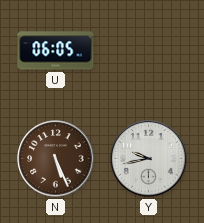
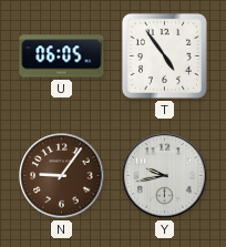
T: none -> 4:54 (164, 55)
N: 5:26 -> 9:06 (62, 176)
